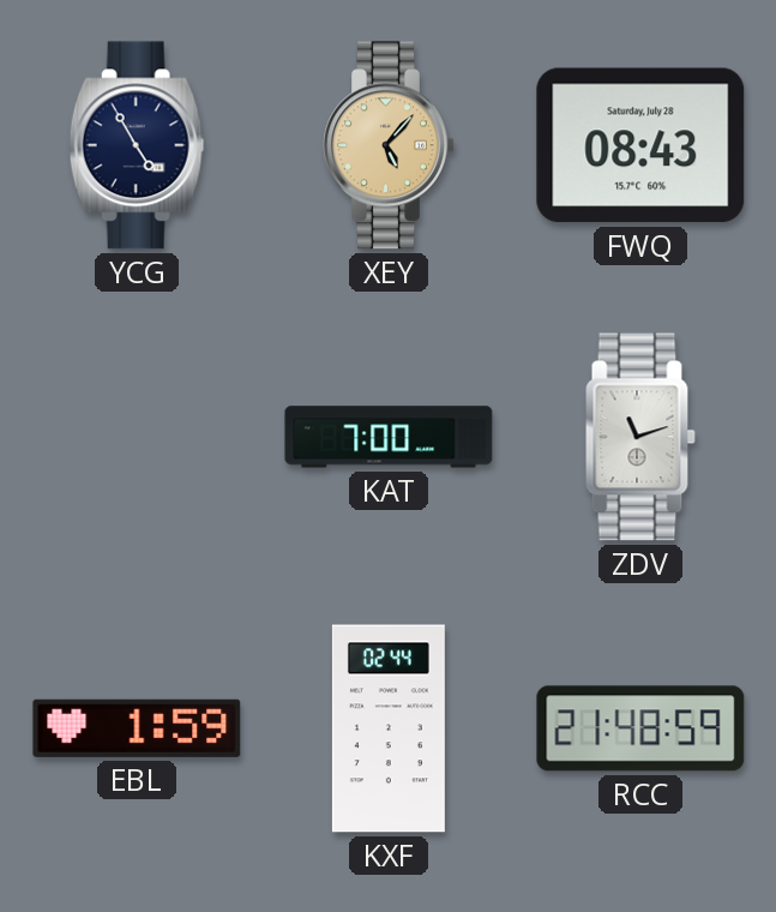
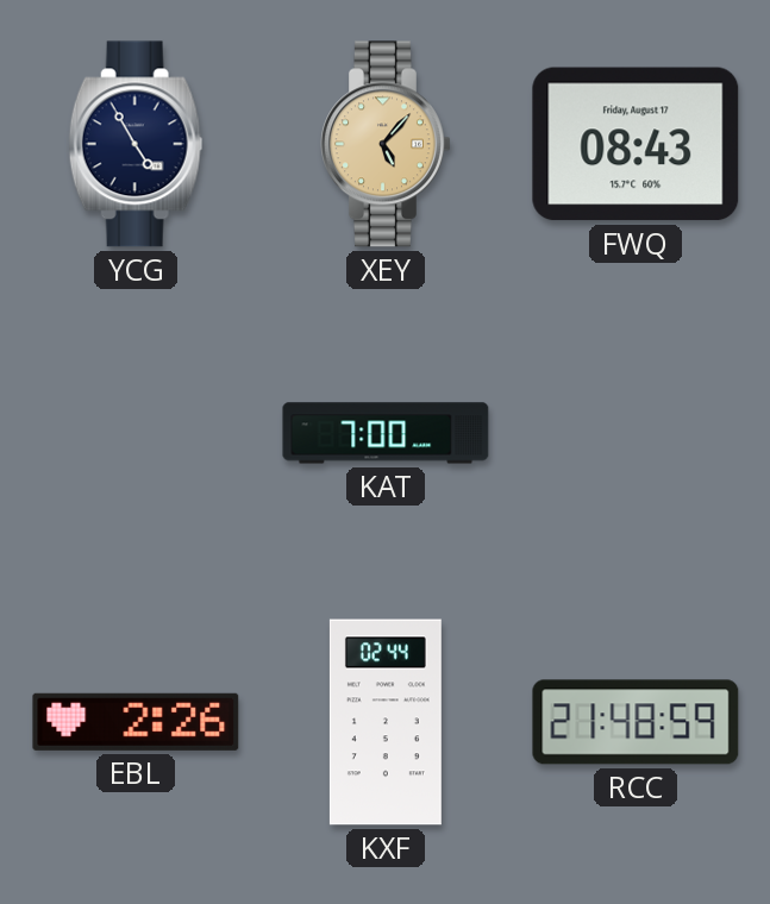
FWQ date: Saturday, July 28 -> Friday, August 17 (636, 144)
ZDV: 11:12 -> none (640, 437)
EBL: 1:59 -> 2:26 (136, 722)
